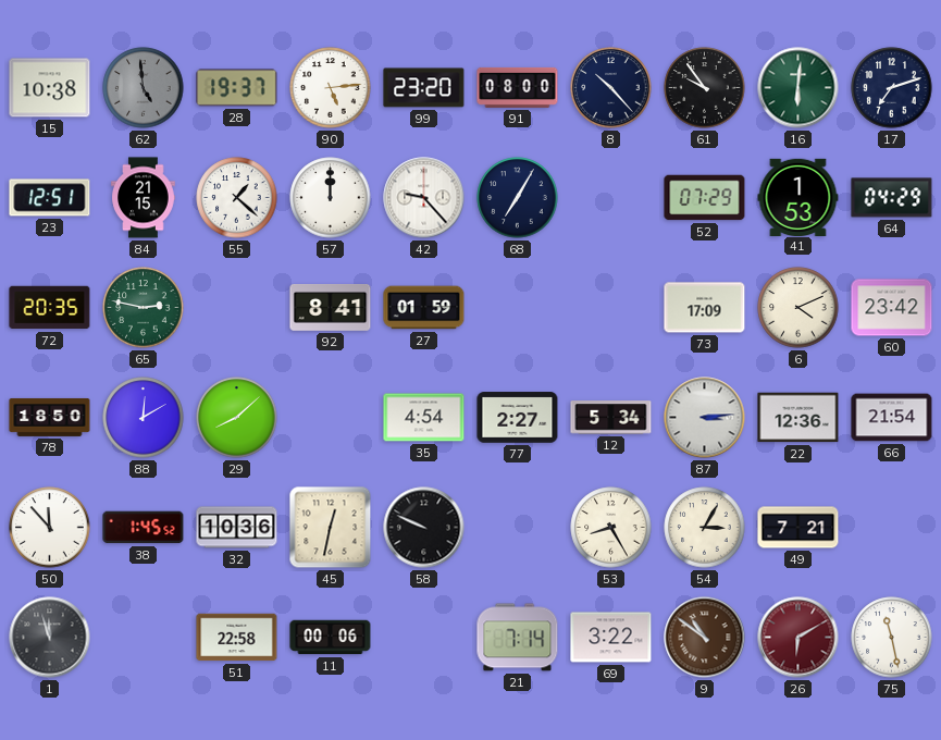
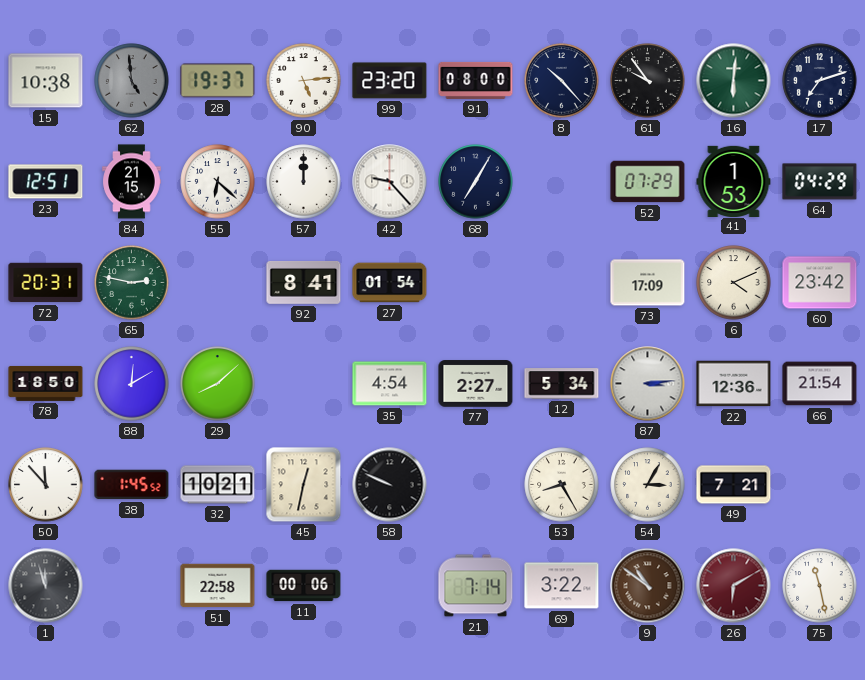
55: 1:22 -> 6:22 (218, 182)
72: 20:35 -> 20:31 (46, 283)
27: 01:59 -> 01:54 (390, 283)
32: 10:36 -> 10:21 (218, 485)
